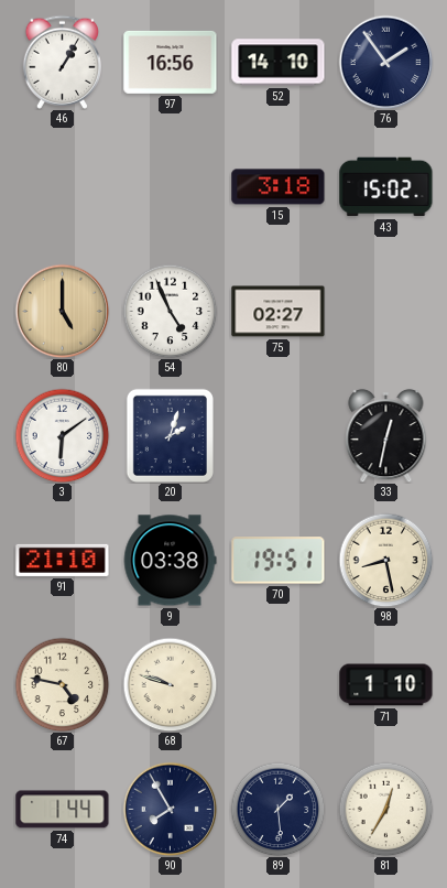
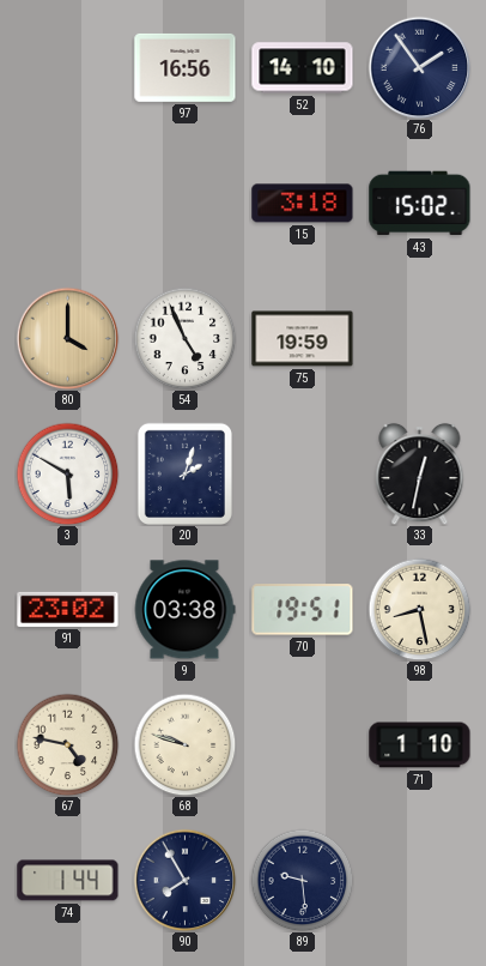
46: 1:05 -> none (62, 62)
80: 5:00 -> 4:00 (67, 338)
75: 02:27 -> 19:59 (303, 339)
3: 6:09 -> 5:50 (67, 473)
91: 21:10 -> 23:02 (68, 609)
89: 1:29 -> 9:29 (302, 880)
81: 12:35 -> none (385, 809)
